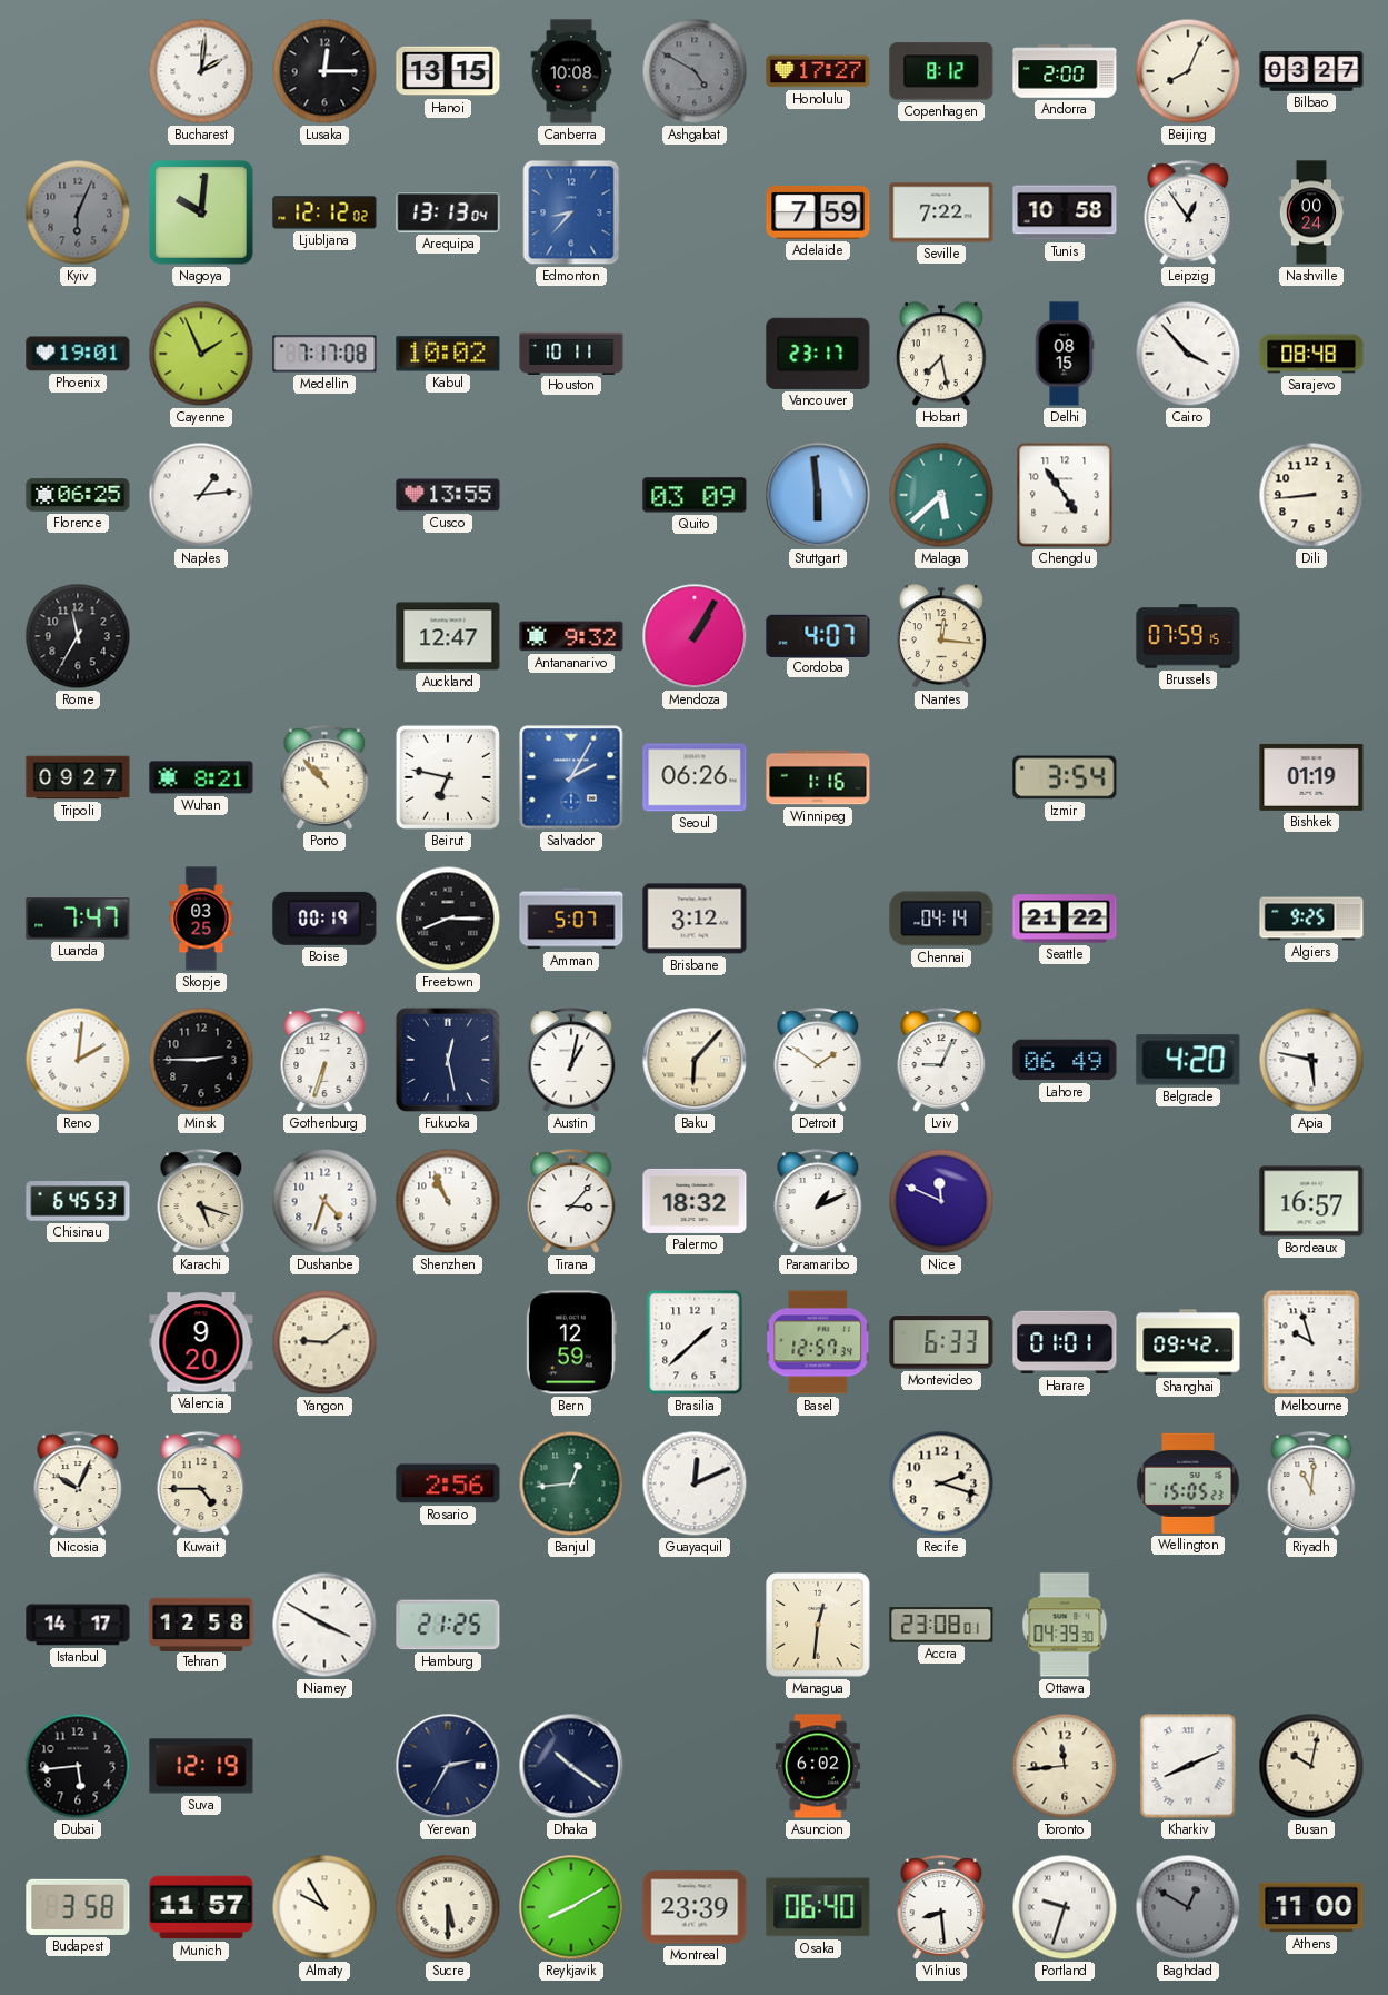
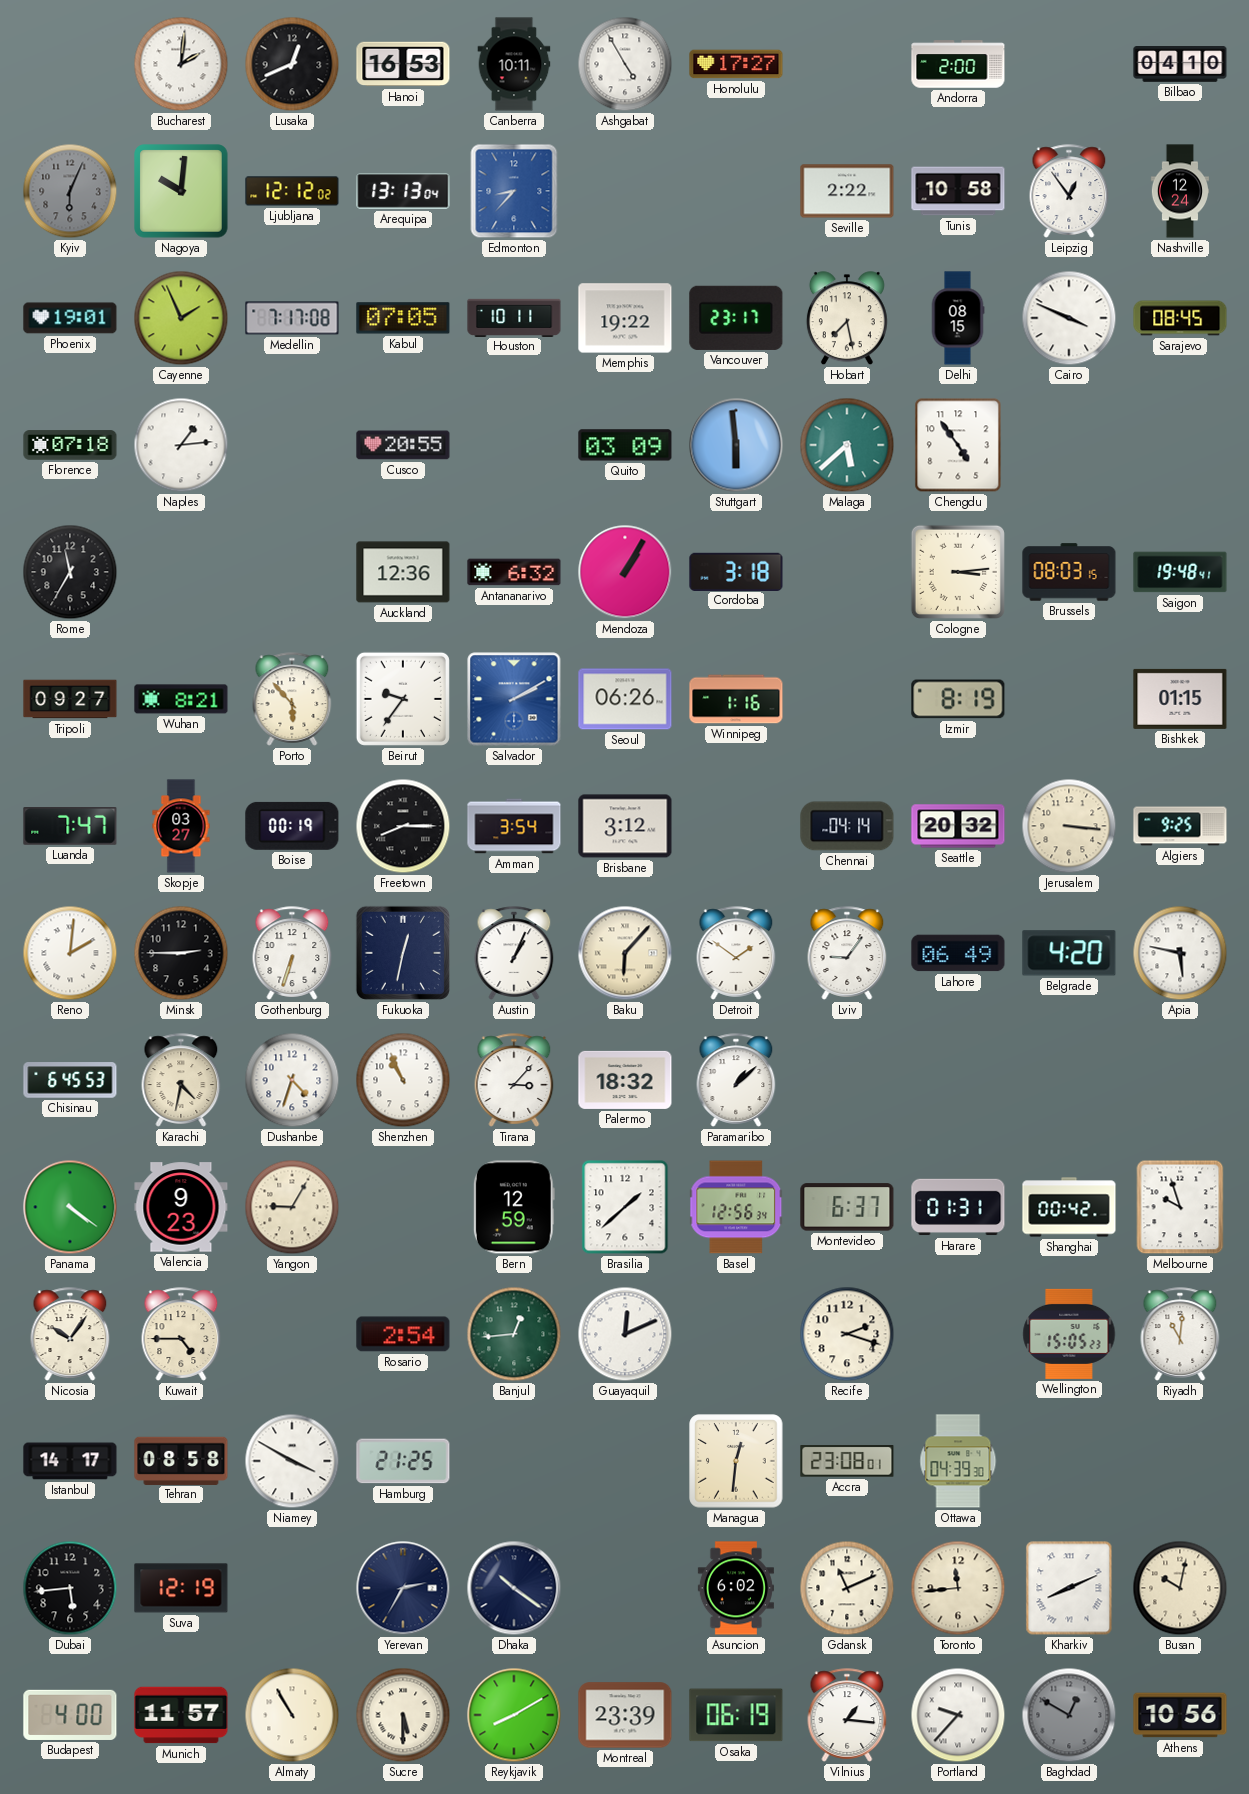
Lusaka: 12:15 -> 12:41 (292, 64)
Hanoi: 13:15 -> 16:53 (403, 64)
Canberra: 10:08 -> 10:11 (514, 64)
Ashgabat: 4:50 -> 4:55 (625, 64)
Ashgabat dial: grey -> white (625, 64)
Copenhagen: 8:12 -> none (941, 71)
Beijing: 8:04 -> none (1188, 71)
Bilbao: 03:27 -> 04:10 (1180, 64)
Adelaide: 7:59 -> none (818, 212)
Seville: 7:22 -> 2:22 (847, 191)
Nashville: 00:24 -> 12:24 (1179, 191)
Kabul: 10:02 -> 07:05 (403, 318)
Memphis: none -> 19:22 (625, 318)
Cairo: 3:53 -> 3:49 (1069, 318)
Sarajevo: 08:48 -> 08:45 (1180, 318)
Florence: 06:25 -> 07:18 (70, 445)
Cusco: 13:55 -> 20:55 (403, 445)
Dili: 8:44 -> none (1311, 495)
Auckland: 12:47 -> 12:36 (403, 572)
Antananarivo: 9:32 -> 6:32 (514, 572)
Cordoba: 4:07 -> 3:18 (736, 571)
Nantes: 12:16 -> none (941, 637)
Cologne: none -> 3:14 (958, 572)
Brussels: 07:59 -> 08:03 (1069, 572)
Saigon: none -> 19:48 (1180, 572)
Porto: 10:53 -> 5:53 (292, 699)
Beirut: 6:47 -> 9:36 (403, 699)
Salvador: 2:05 -> 2:10 (514, 699)
Izmir: 3:54 -> 8:19 (958, 699)
Bishkek: 01:19 -> 01:15 (1180, 699)
Skopje: 03:25 -> 03:27 (181, 826)
Amman: 5:07 -> 3:54 (514, 826)
Seattle: 21:22 -> 20:32 (958, 826)
Jerusalem: none -> 3:16 (1069, 826)
Fukuoka: 12:28 -> 12:32 (403, 953)
Austin: 1:02 -> 1:04 (514, 953)
Lviv: 9:04 -> 9:06 (847, 953)
Karachi: 5:18 -> 4:32 (181, 1080)
Paramaribo: 1:11 -> 1:08 (736, 1080)
Nice: 11:49 -> none (941, 1201)
Bordeaux: 16:57 -> none (1311, 1201)
Panama: none -> 4:21 (70, 1207)
Valencia: 9:20 -> 9:23 (181, 1207)
Yangon: 9:09 -> 9:05 (292, 1207)
Basel: 12:57 -> 12:56 (736, 1207)
Montevideo: 6:33 -> 6:37 (847, 1207)
Harare: 01:01 -> 01:31 (958, 1207)
Shanghai: 09:42 -> 00:42 (1069, 1207)
Nicosia: 10:04 -> 10:06 (70, 1334)
Rosario: 2:56 -> 2:54 (403, 1334)
Tehran: 12:58 -> 08:58 (181, 1460)
Gdansk: none -> 11:11 (847, 1588)
Budapest: 3:58 -> 4:00 (70, 1715)
Almaty: 9:55 -> 10:55 (292, 1715)
Osaka: 06:40 -> 06:19 (736, 1715)
Vilnius: 8:29 -> 1:16 (847, 1715)
Portland: 9:33 -> 9:37 (958, 1715)
Athens: 11:00 -> 10:56 (1180, 1715)
